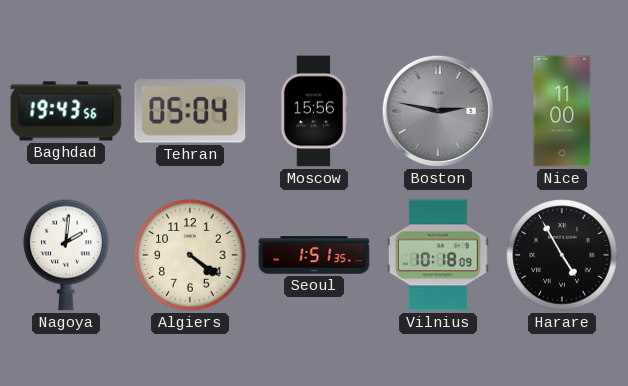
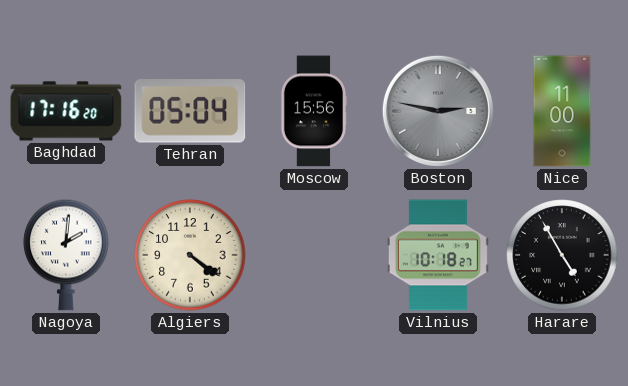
Baghdad: 19:43 -> 17:16 (66, 111)
Seoul: 1:51 -> none (314, 255)
Vilnius: 10:18:09 -> 10:18:27 (438, 255)
